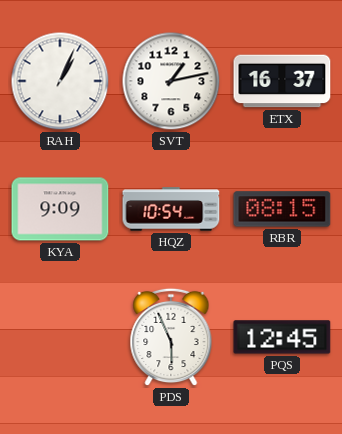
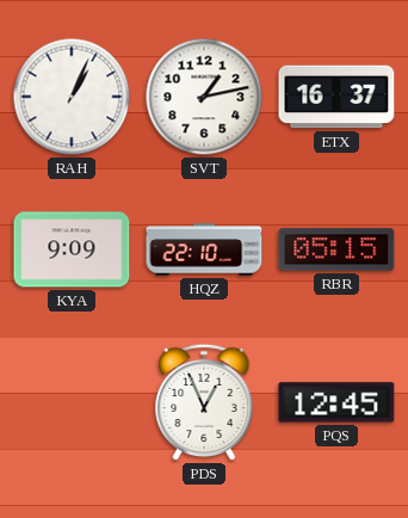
HQZ: 10:54 -> 22:10 (204, 249)
RBR: 08:15 -> 05:15 (336, 249)
PDS: 5:56 -> 12:56 (204, 402)
